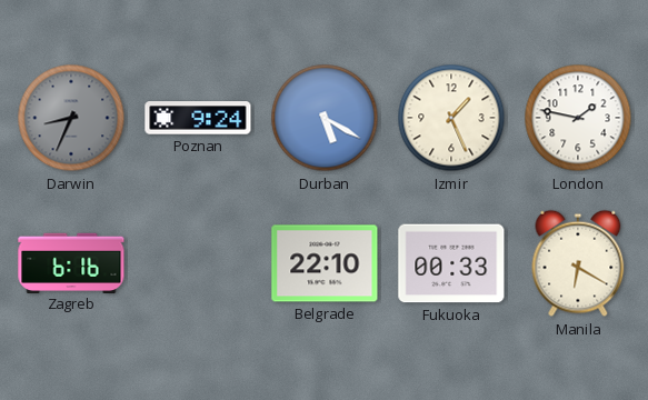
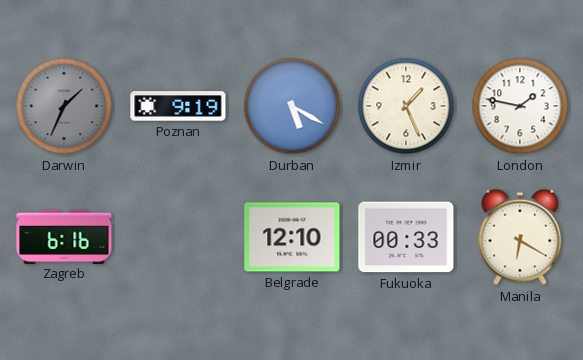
Darwin: 8:34 -> 1:34 (64, 106)
Poznan: 9:24 -> 9:19 (178, 106)
Belgrade: 22:10 -> 12:10 (292, 237)
